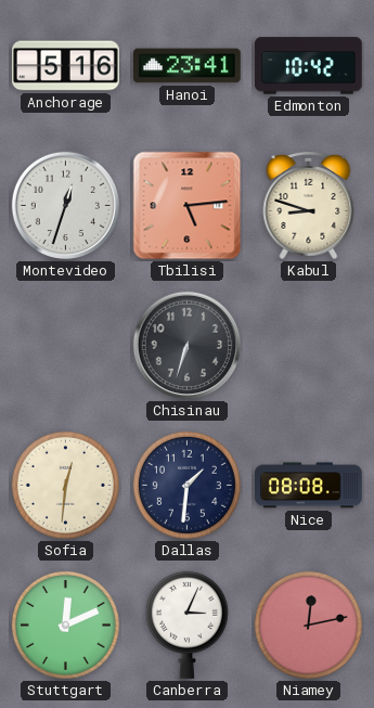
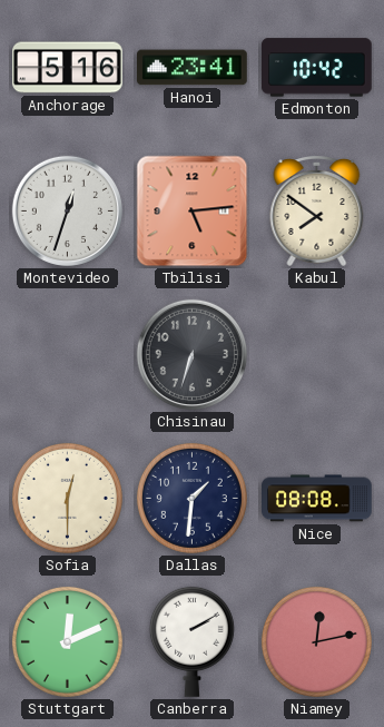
Kabul: 8:48 -> 7:51 (317, 212)
Sofia: 12:31 -> 12:30 (67, 498)
Canberra: 3:04 -> 2:10 (191, 641)
